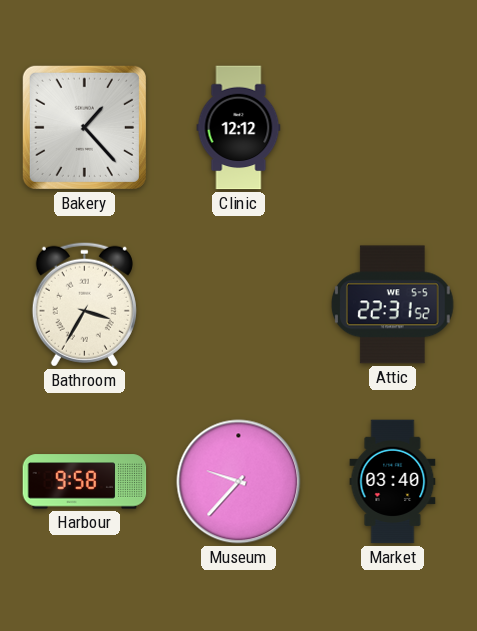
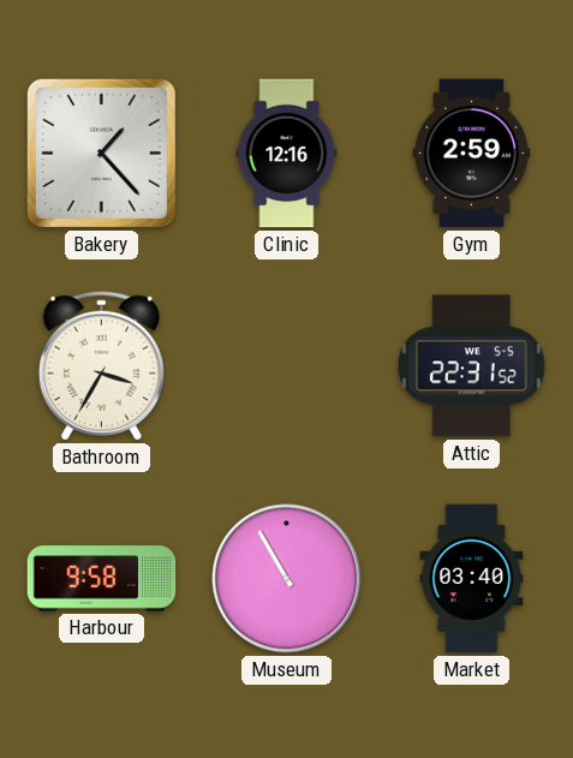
Clinic: 12:12 -> 12:16 (287, 154)
Gym: none -> 2:59 (472, 154)
Museum: 9:37 -> 10:55 (287, 579)
